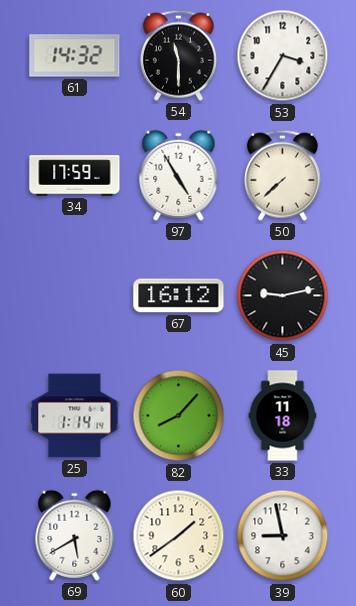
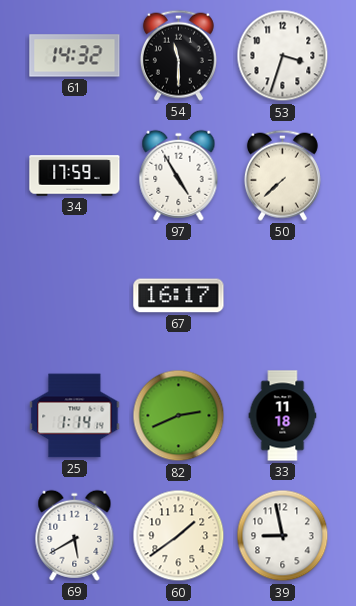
53: 3:35 -> 3:33 (283, 56)
67: 16:12 -> 16:17 (179, 296)
45: 9:13 -> none (283, 296)
82: 8:07 -> 2:41 (179, 416)
